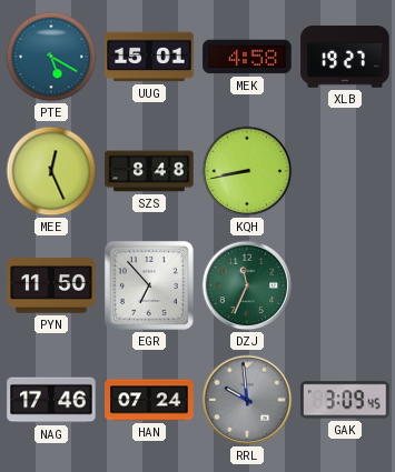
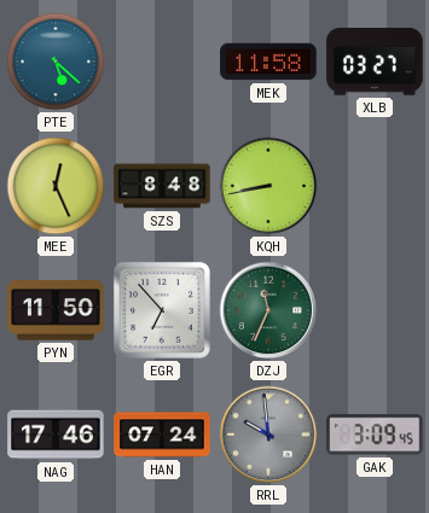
PTE: 5:20 -> 5:22 (56, 62)
UUG: 15:01 -> none (149, 57)
MEK: 4:58 -> 11:58 (268, 62)
XLB: 19:27 -> 03:27 (375, 62)
